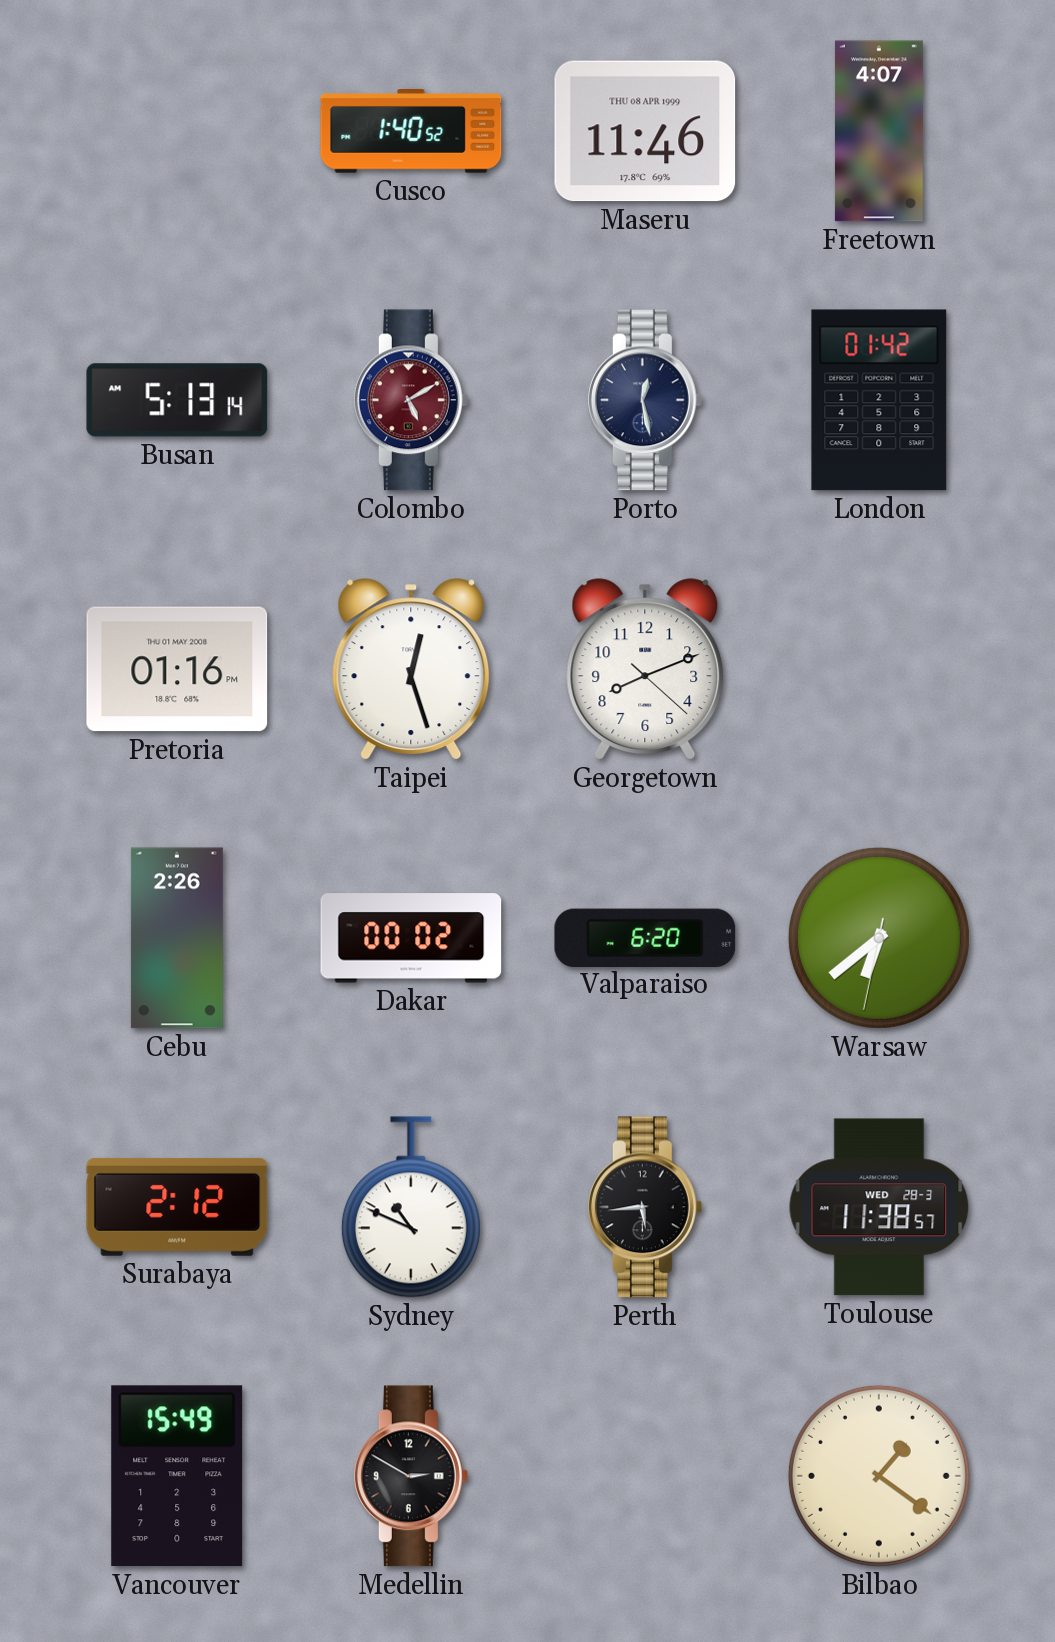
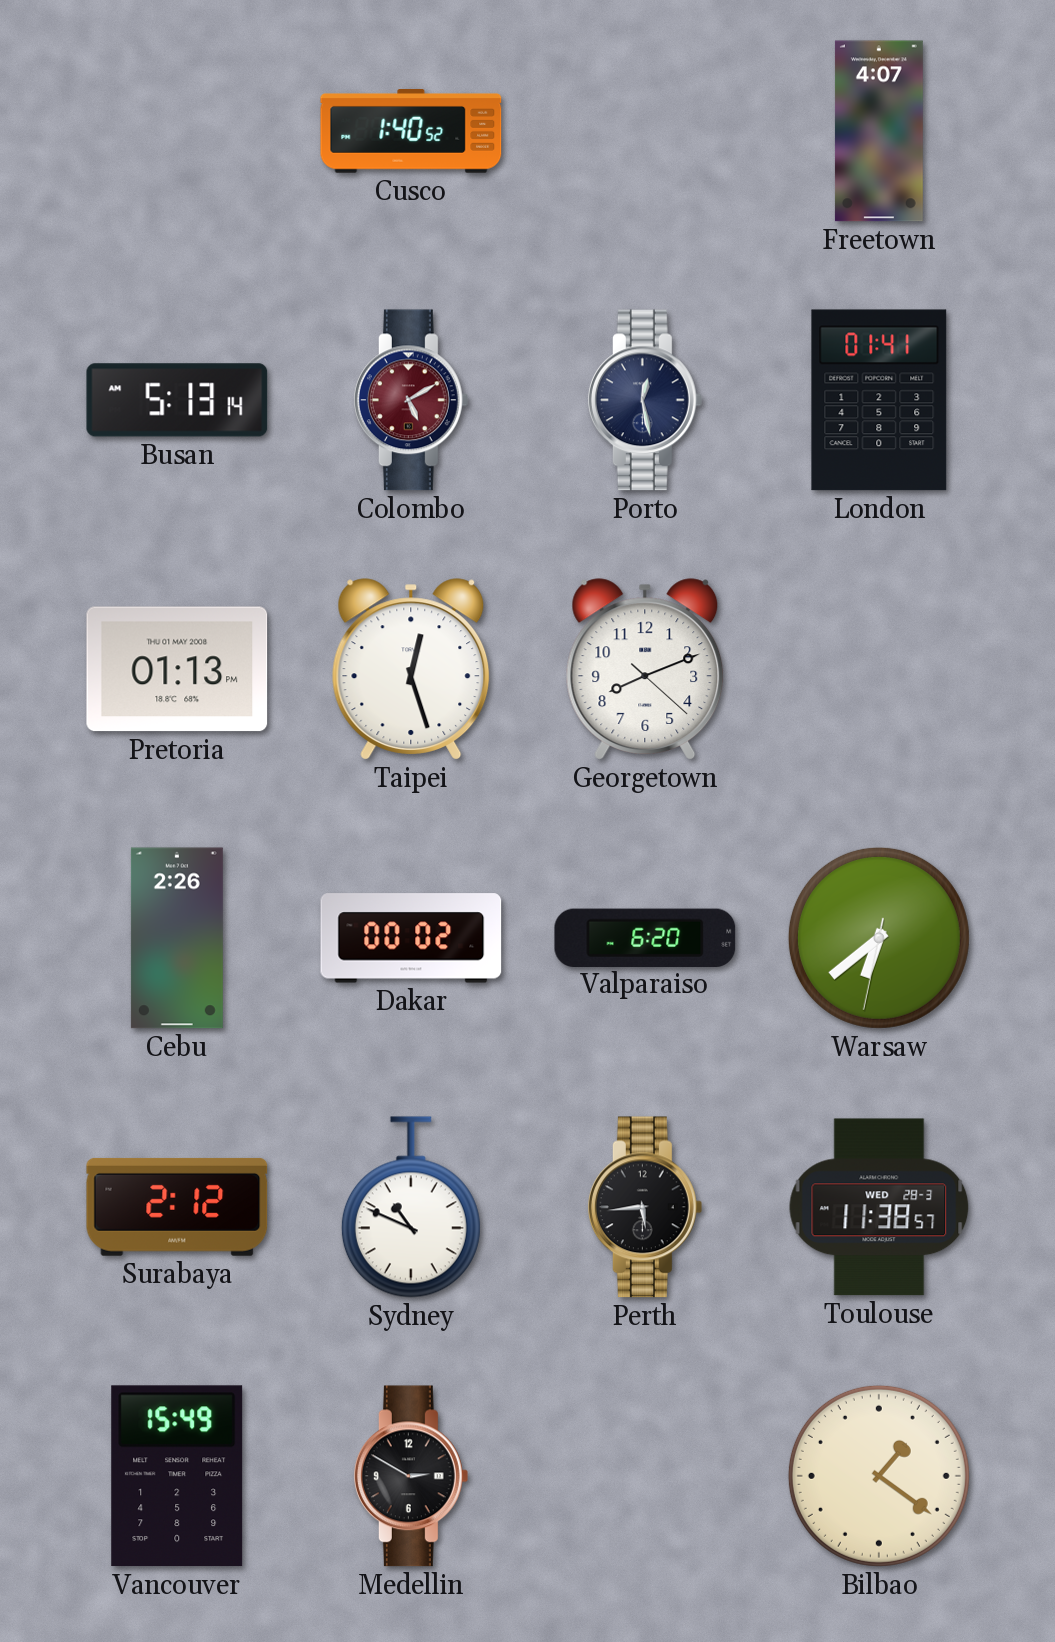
Maseru: 11:46 -> none (645, 131)
London: 01:42 -> 01:41 (879, 400)
Pretoria: 01:16 -> 01:13 (177, 669)
